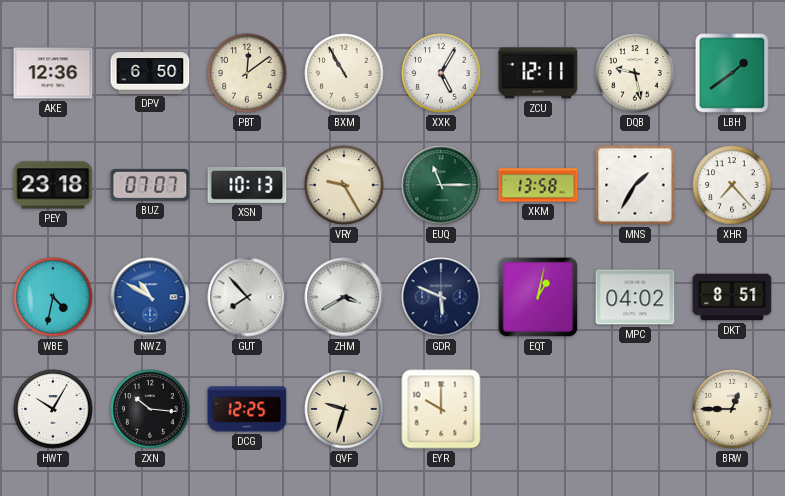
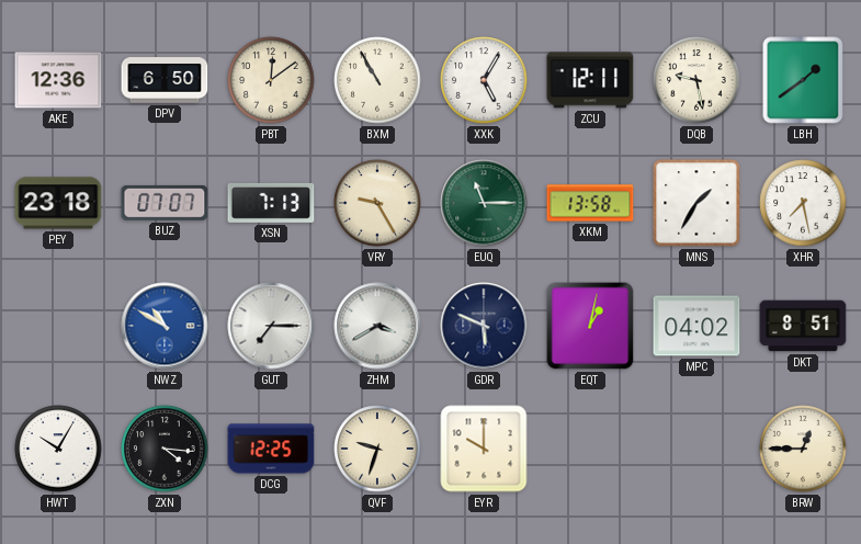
XSN: 10:13 -> 7:13 (271, 203)
XHR: 7:23 -> 7:28 (803, 203)
WBE: 4:32 -> none (53, 297)
GUT: 7:53 -> 7:15 (271, 326)
ZXN: 10:16 -> 4:16 (165, 449)
